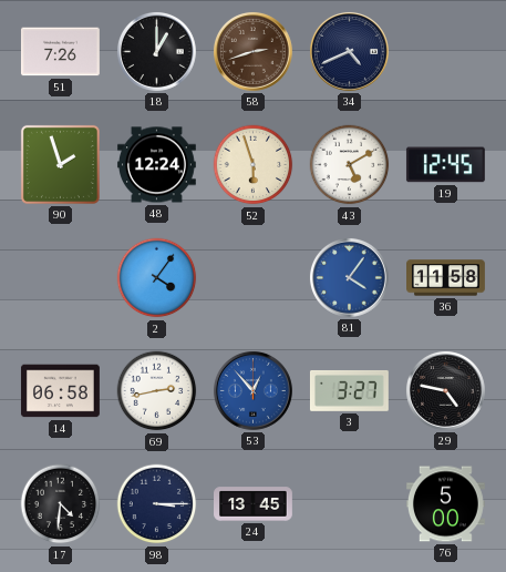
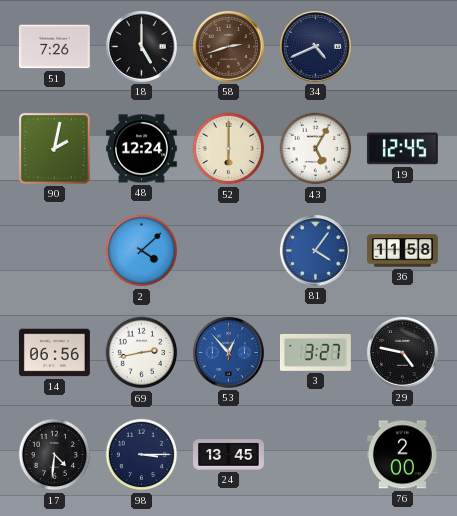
18: 1:00 -> 5:00 (141, 46)
90: 1:57 -> 2:02 (54, 148)
52: 5:57 -> 6:00 (229, 149)
43: 5:10 -> 5:05 (316, 149)
2: 4:06 -> 4:08 (142, 251)
14: 06:58 -> 06:56 (54, 353)
76: 5:00 -> 2:00 (402, 455)
